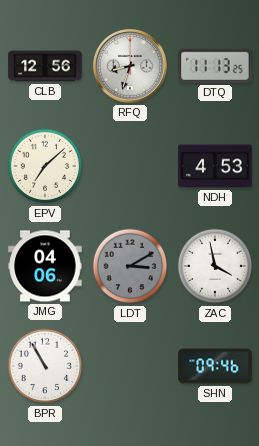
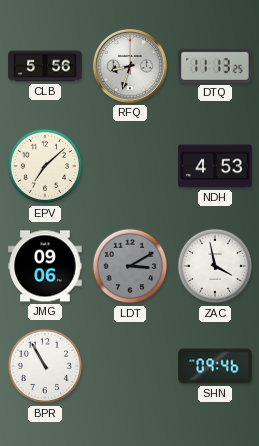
CLB: 12:56 -> 5:56 (45, 66)
JMG: 04:06 -> 09:06 (45, 266)
